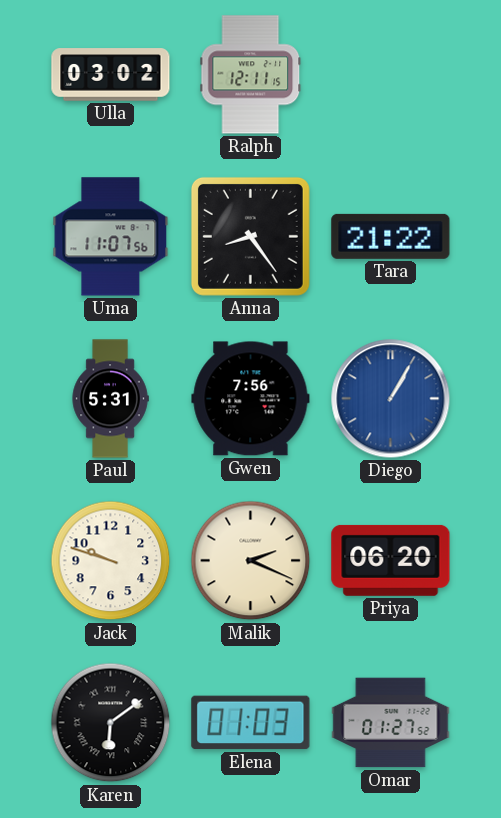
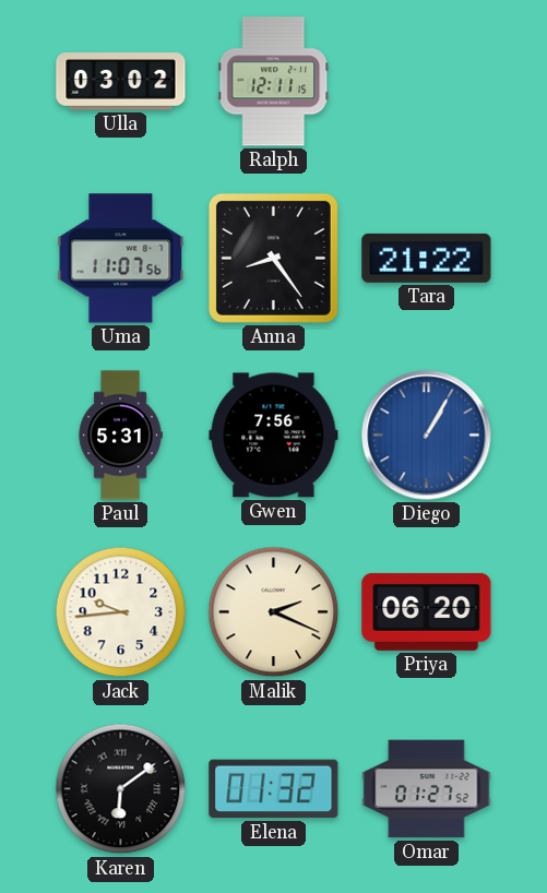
Jack: 9:48 -> 9:44 (121, 612)
Elena: 01:03 -> 01:32 (274, 789)
